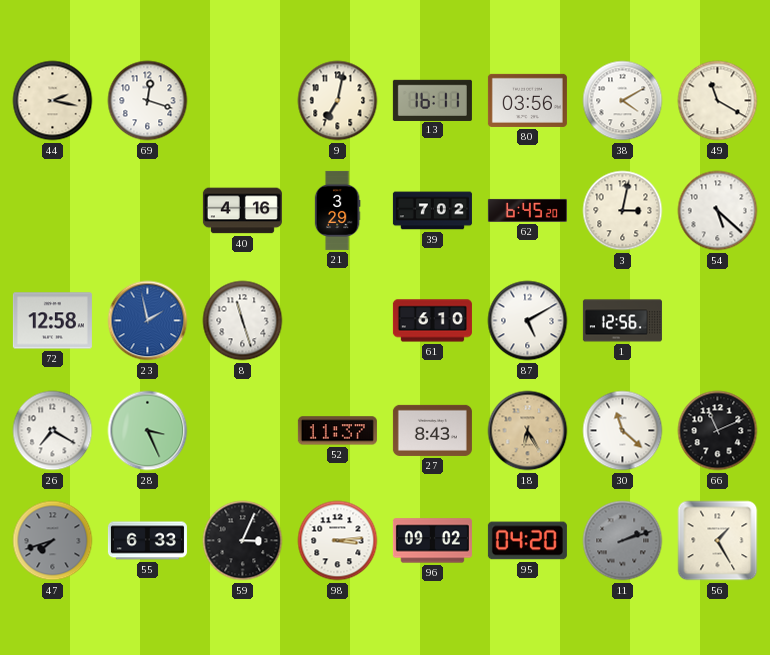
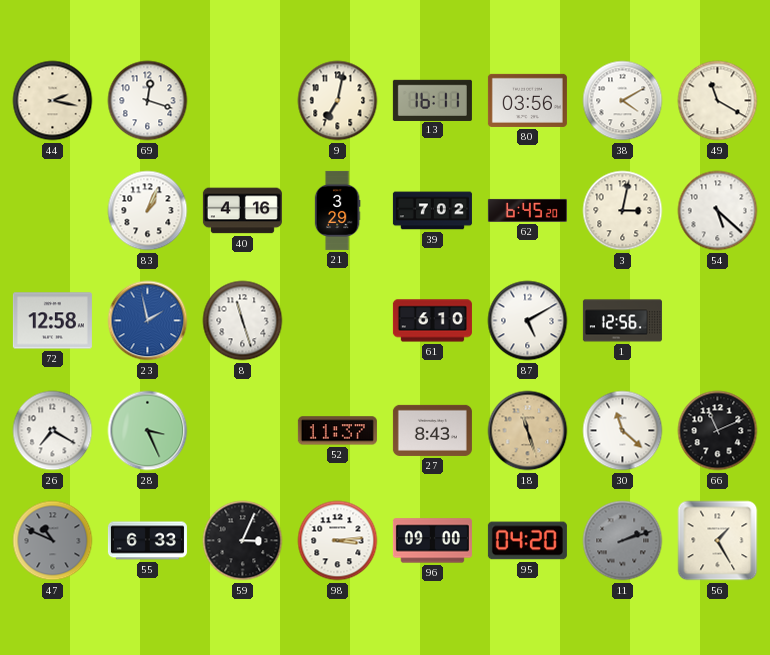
83: none -> 1:04 (148, 211)
18: 6:25 -> 11:27 (528, 431)
47: 7:42 -> 10:49 (53, 541)
96: 09:02 -> 09:00 (432, 541)
